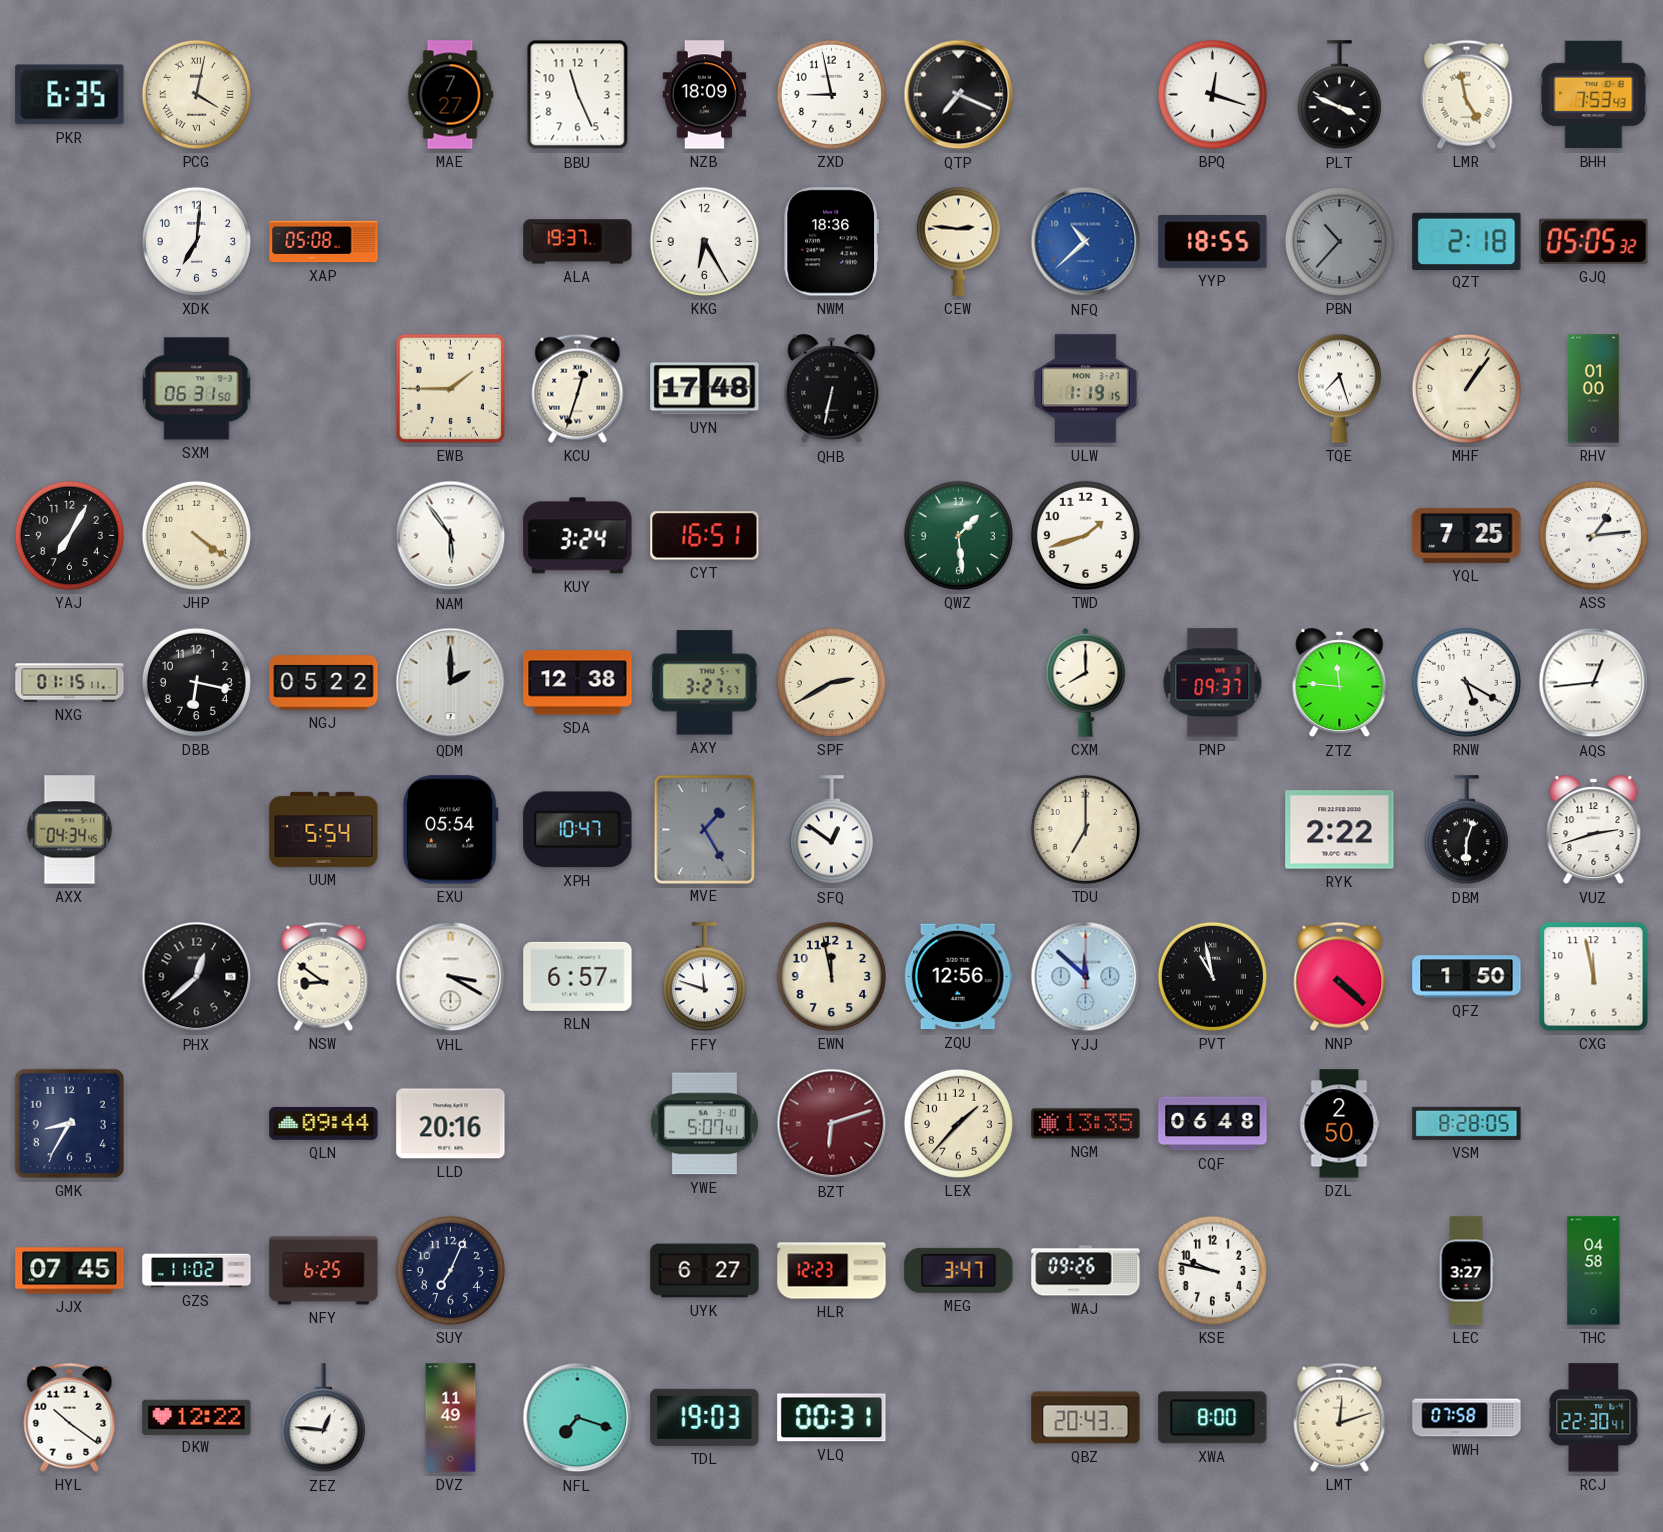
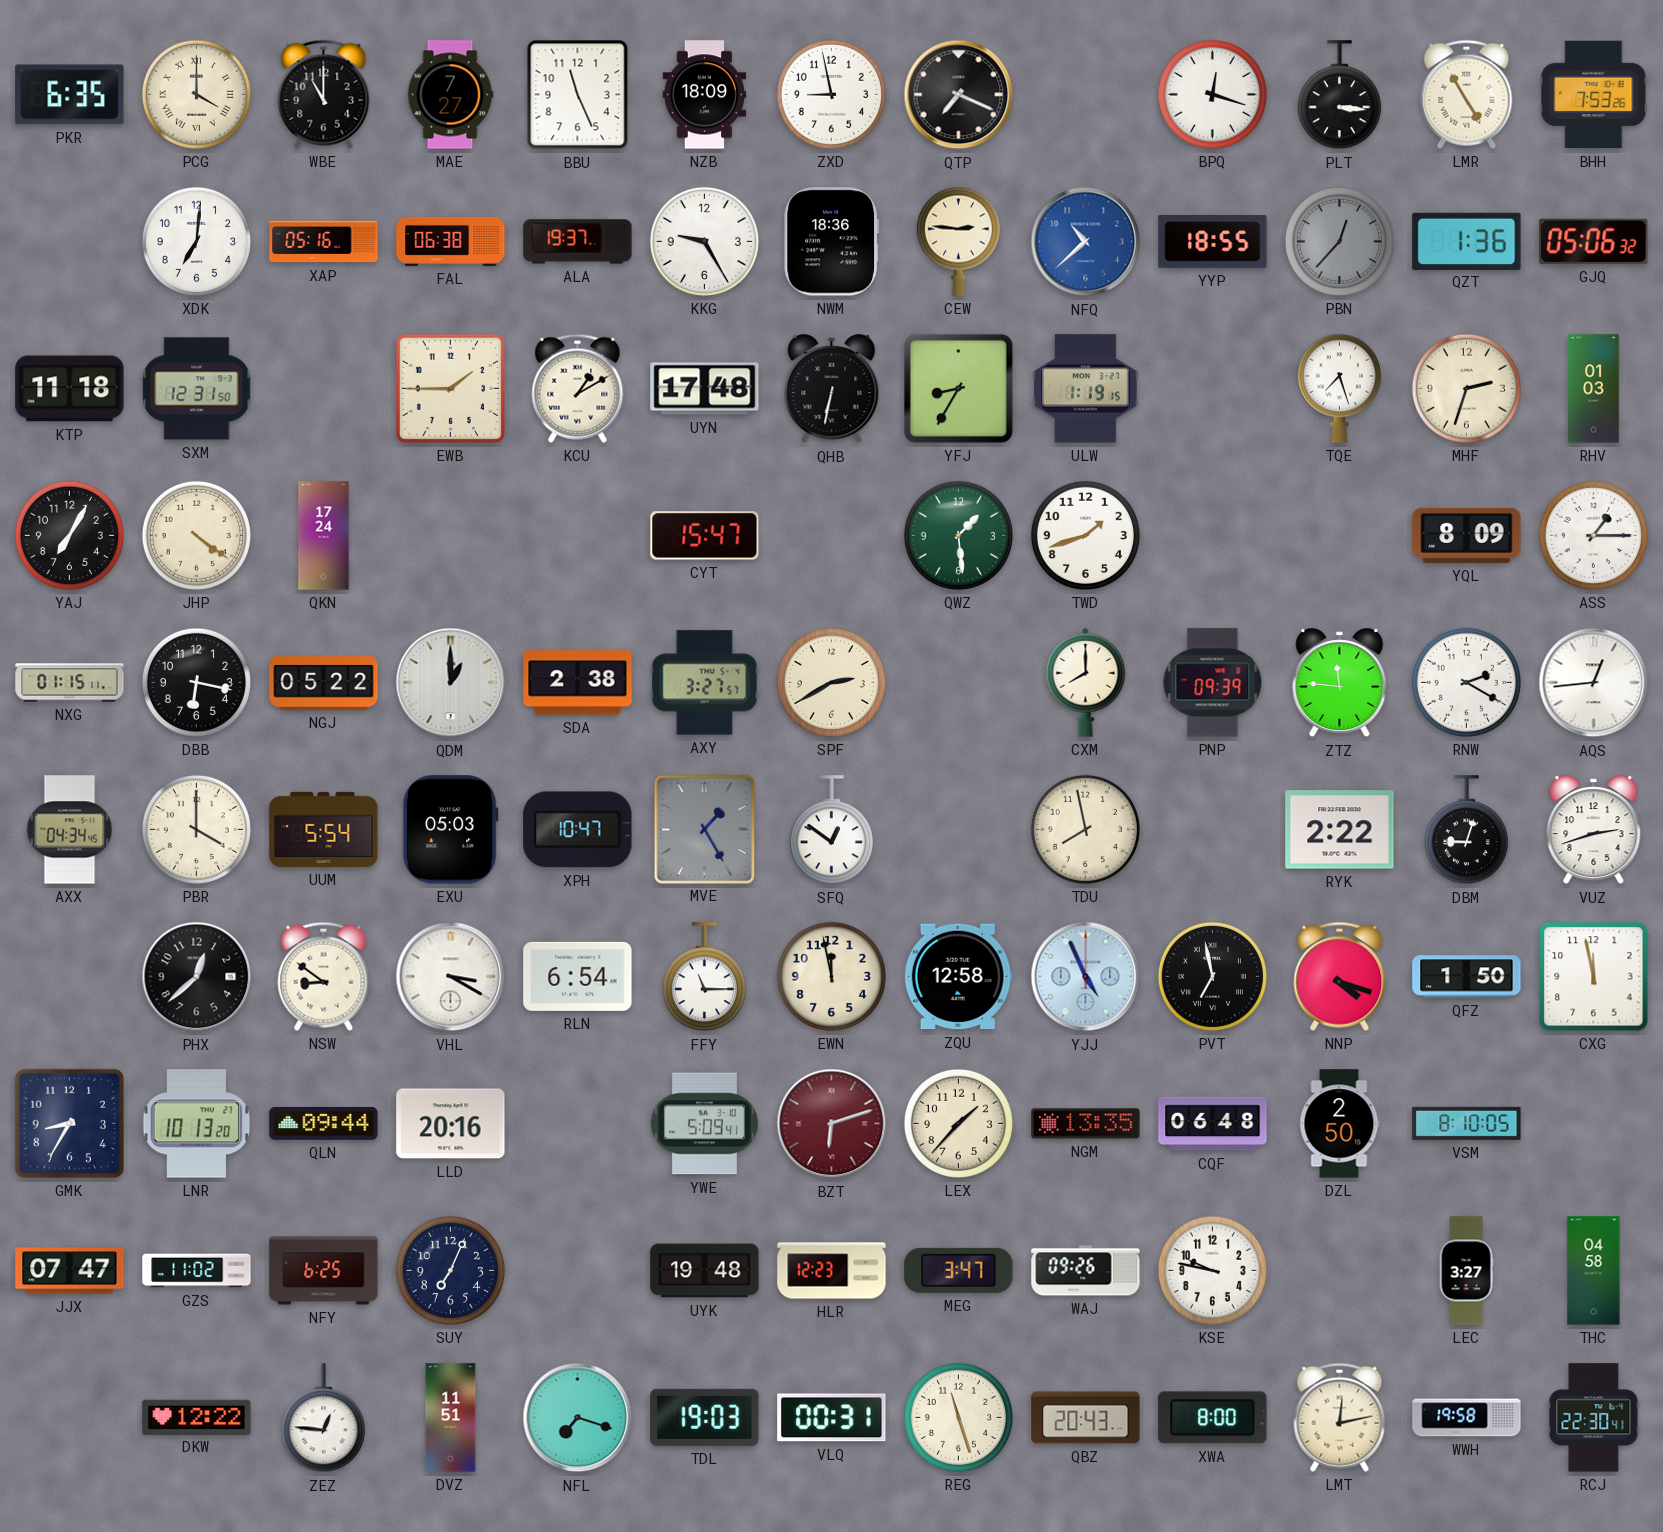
PCG: 4:02 -> 4:00 (196, 94)
WBE: none -> 11:00 (324, 94)
PLT: 3:49 -> 3:16 (1339, 95)
LMR: 4:58 -> 4:55 (1467, 94)
BHH: 7:53:43 -> 7:53:26 (1594, 95)
XAP: 05:08 -> 05:16 (324, 242)
FAL: none -> 06:38 (451, 241)
KKG: 6:25 -> 9:25 (704, 241)
PBN: 10:37 -> 12:37 (1339, 241)
QZT: 2:18 -> 1:36 (1467, 241)
GJQ: 05:05 -> 05:06 (1594, 241)
KTP: none -> 11:18 (70, 389)
SXM: 06:31 -> 12:31 (197, 389)
KCU: 12:33 -> 1:10 (578, 388)
YFJ: none -> 8:35 (958, 388)
MHF: 1:06 -> 2:33 (1466, 388)
RHV: 01:00 -> 01:03 (1594, 389)
QKN: none -> 17:24 (324, 536)
NAM: 5:54 -> none (451, 536)
KUY: 3:24 -> none (578, 536)
CYT: 16:51 -> 15:47 (705, 536)
YQL: 7:25 -> 8:09 (1467, 535)
ASS: 1:14 -> 1:15 (1593, 535)
QDM: 2:00 -> 1:00 (451, 683)
SDA: 12:38 -> 2:38 (578, 683)
PNP: 09:37 -> 09:39 (1213, 683)
RNW: 5:20 -> 2:20 (1466, 682)
PBR: none -> 4:00 (196, 829)
EXU: 05:54 -> 05:03 (450, 830)
TDU: 7:00 -> 7:58 (1085, 829)
DBM: 6:03 -> 9:03 (1466, 830)
RLN: 6:57 -> 6:54 (578, 976)
FFY: 11:48 -> 11:15 (704, 977)
ZQU: 12:56 -> 12:58 (958, 977)
YJJ: 11:52 -> 4:56 (1086, 977)
PVT: 10:58 -> 6:58 (1212, 976)
NNP: 4:22 -> 4:18 (1340, 976)
LNR: none -> 10:13 (196, 1124)
YWE: 5:07 -> 5:09 (704, 1124)
VSM: 8:28 -> 8:10 (1467, 1123)
JJX: 07:45 -> 07:47 (70, 1271)
UYK: 6:27 -> 19:48 (705, 1271)
HYL: 10:21 -> none (70, 1417)
DVZ: 11:49 -> 11:51 (451, 1418)
REG: none -> 11:27 (958, 1417)
LMT: 12:12 -> 12:13 (1340, 1417)
WWH: 07:58 -> 19:58 (1467, 1418)
